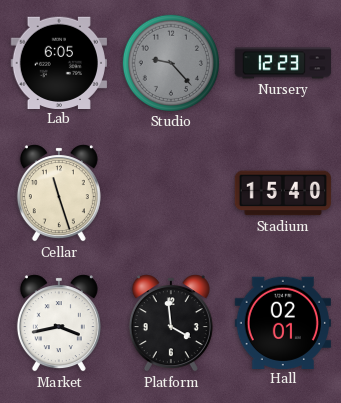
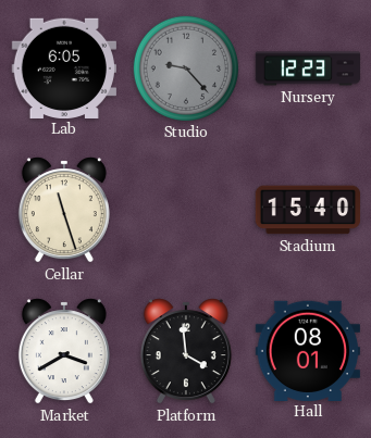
Market: 3:43 -> 3:40 (64, 351)
Hall: 02:01 -> 08:01 (307, 350)
